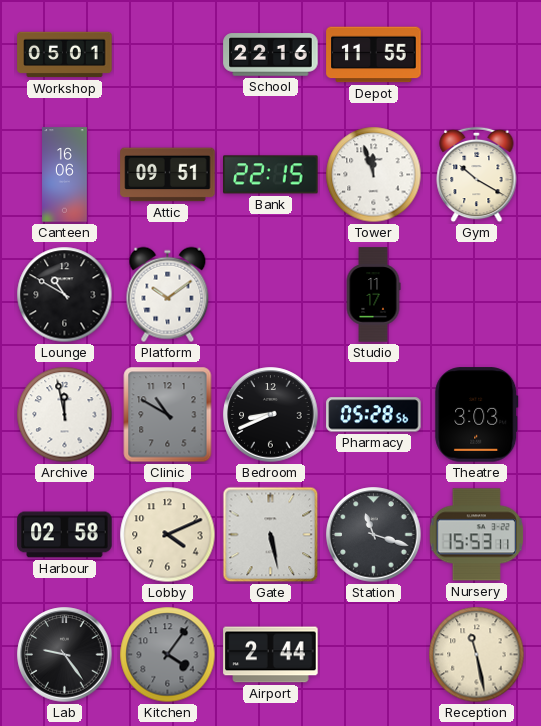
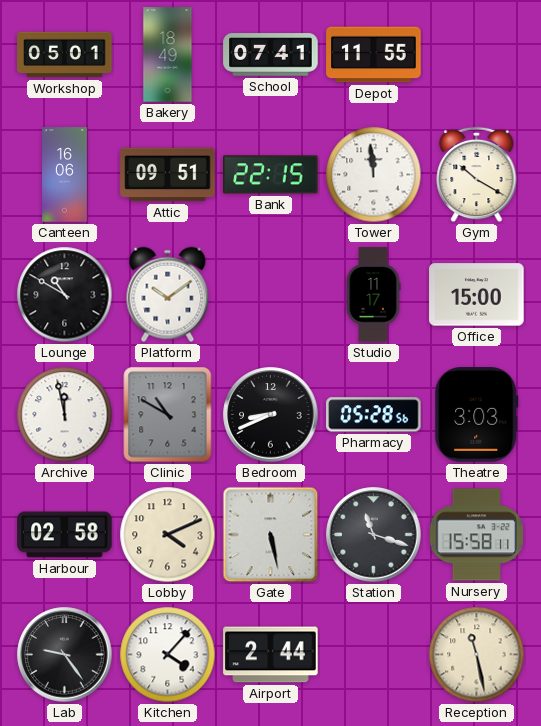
Bakery: none -> 18:49 (168, 55)
School: 22:16 -> 07:41 (271, 55)
Tower: 11:57 -> 11:59 (374, 175)
Office: none -> 15:00 (477, 295)
Nursery: 15:53 -> 15:58 (477, 535)
Kitchen: 4:06 -> 4:07 (168, 655)
Kitchen dial: grey -> white (168, 655)
